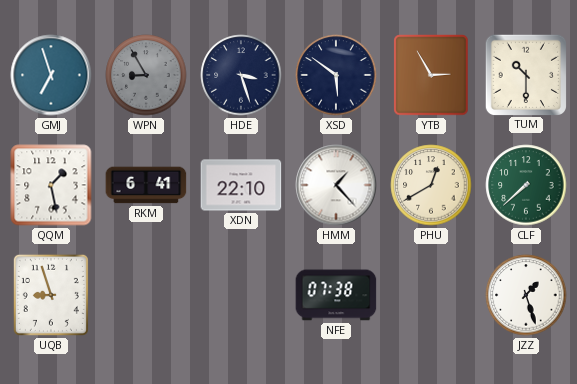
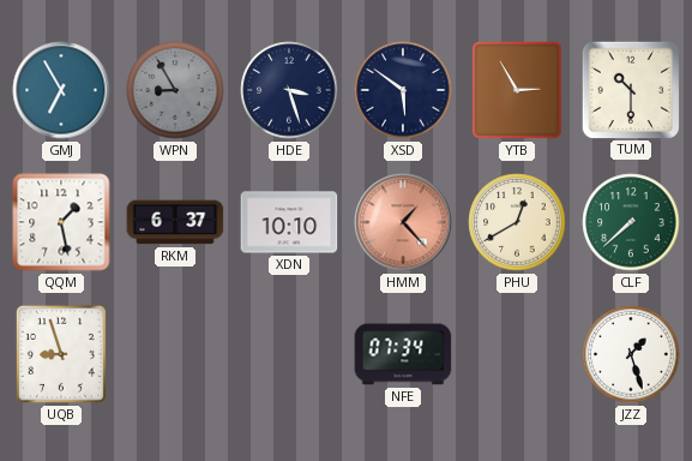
GMJ: 6:57 -> 6:55 (61, 90)
RKM: 6:41 -> 6:37 (175, 222)
XDN: 22:10 -> 10:10 (289, 222)
HMM dial: white -> salmon (403, 222)
NFE: 07:38 -> 07:34 (403, 354)
